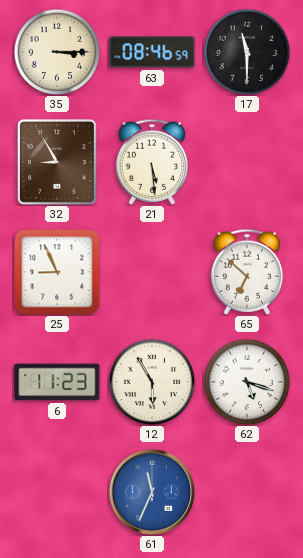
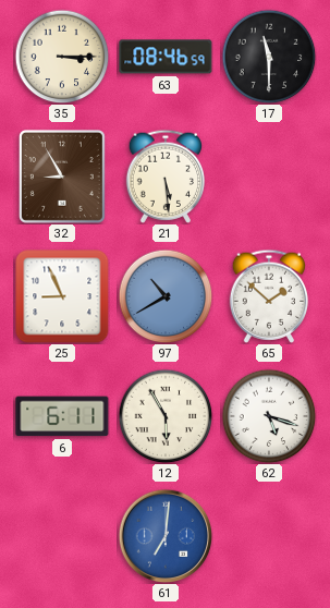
97: none -> 10:40 (166, 296)
65: 6:52 -> 1:52 (269, 296)
6: 11:23 -> 6:11 (62, 416)
61: 11:34 -> 7:01 (166, 536)
